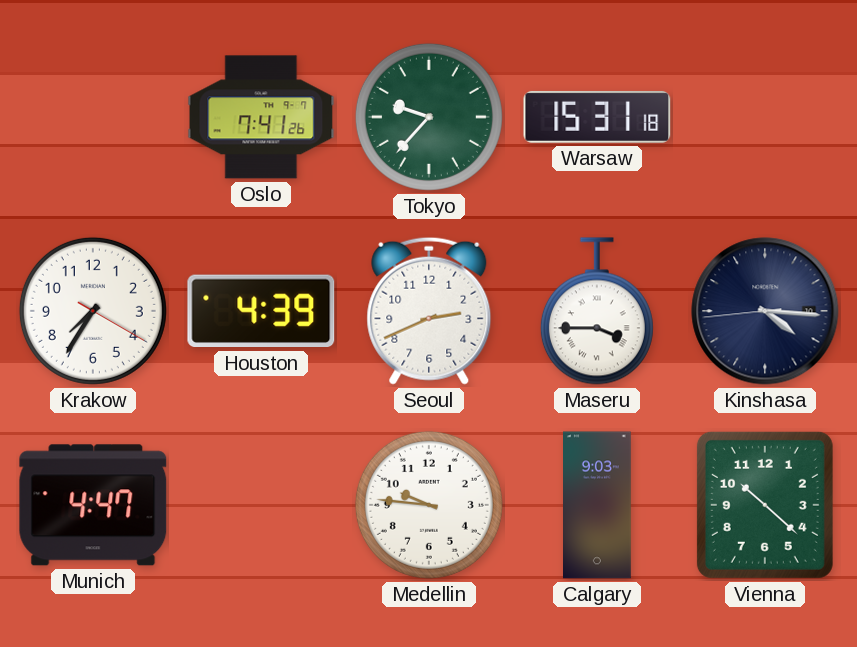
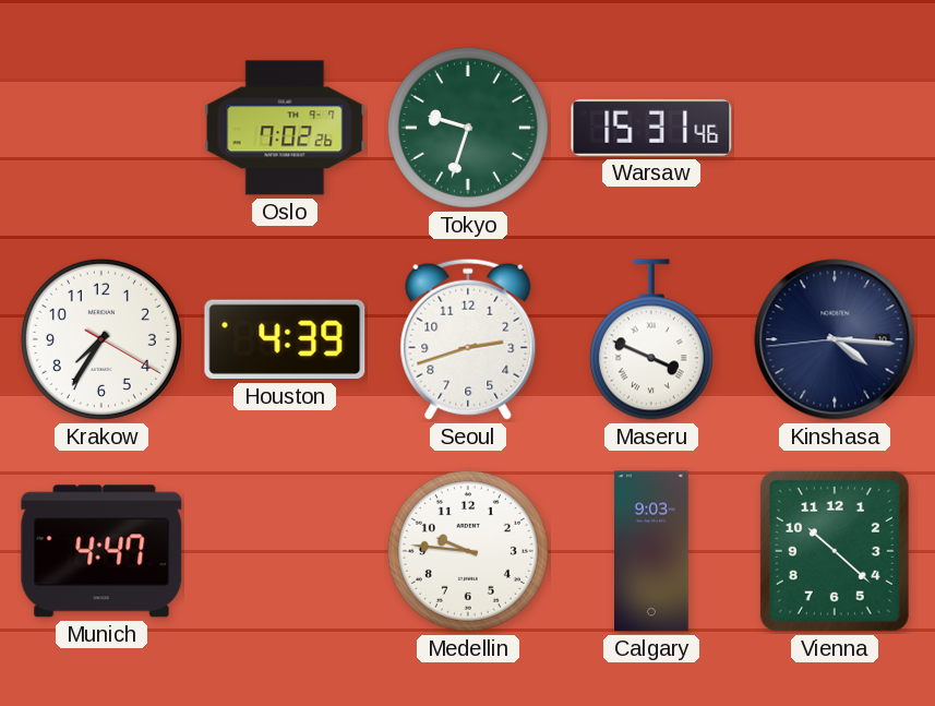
Oslo: 7:41 -> 7:02 (285, 128)
Tokyo: 9:37 -> 9:33 (468, 128)
Warsaw: 15:31:18 -> 15:31:46 (651, 128)
Seoul: 2:41 -> 2:42 (468, 339)
Maseru: 3:45 -> 3:49 (651, 339)
